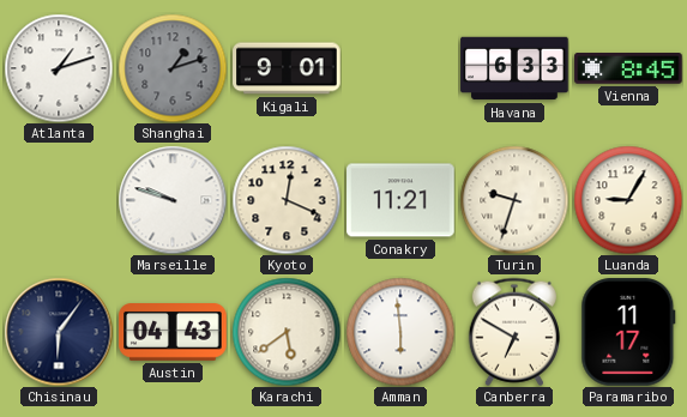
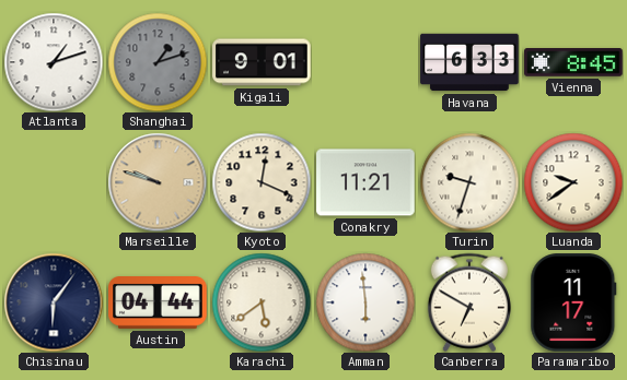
Marseille dial: white -> champagne (158, 182)
Luanda: 9:05 -> 9:39 (573, 182)
Austin: 04:43 -> 04:44 (158, 304)
